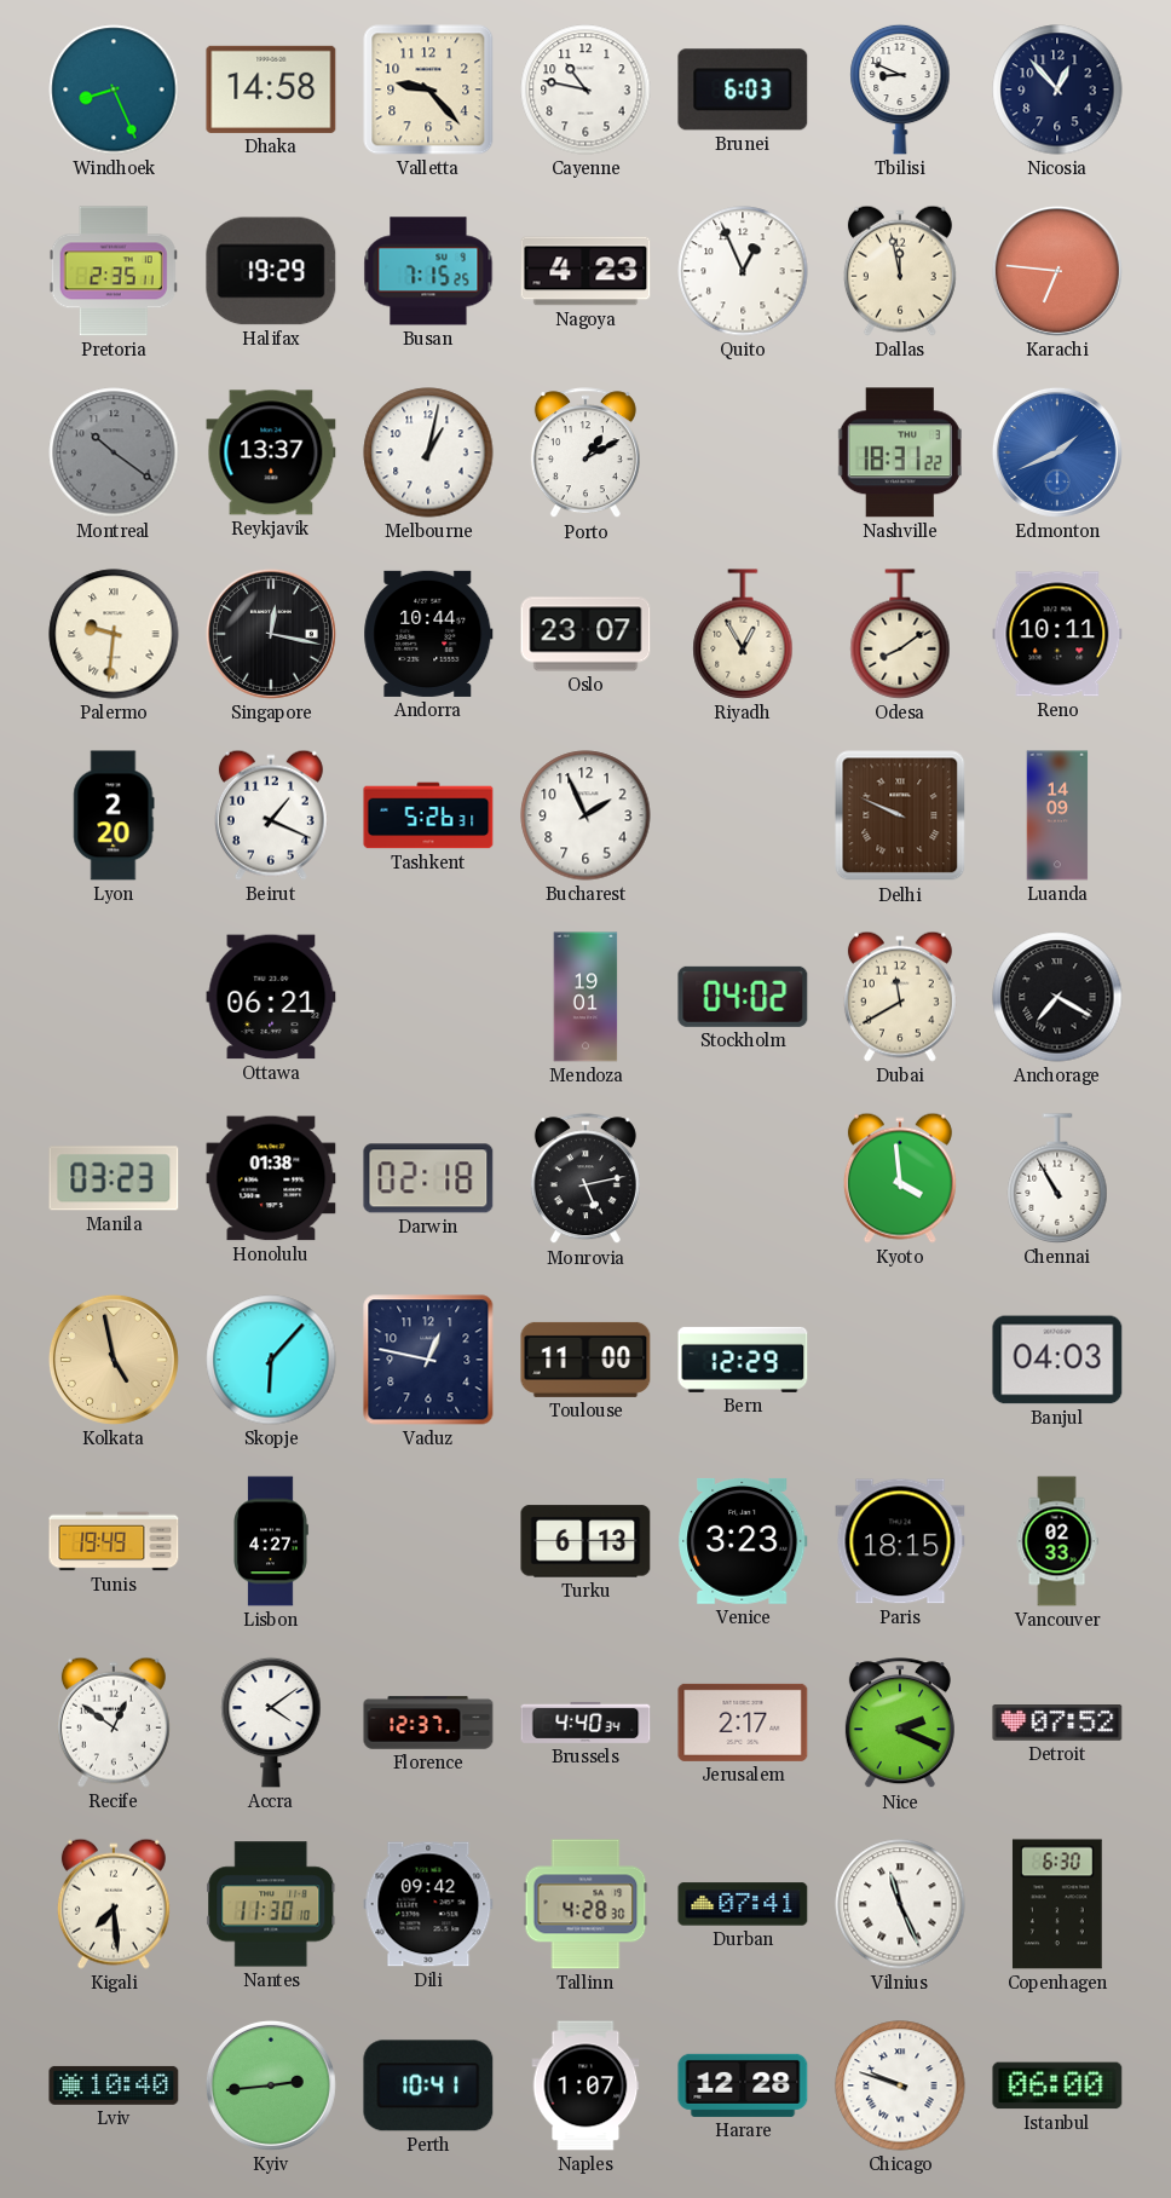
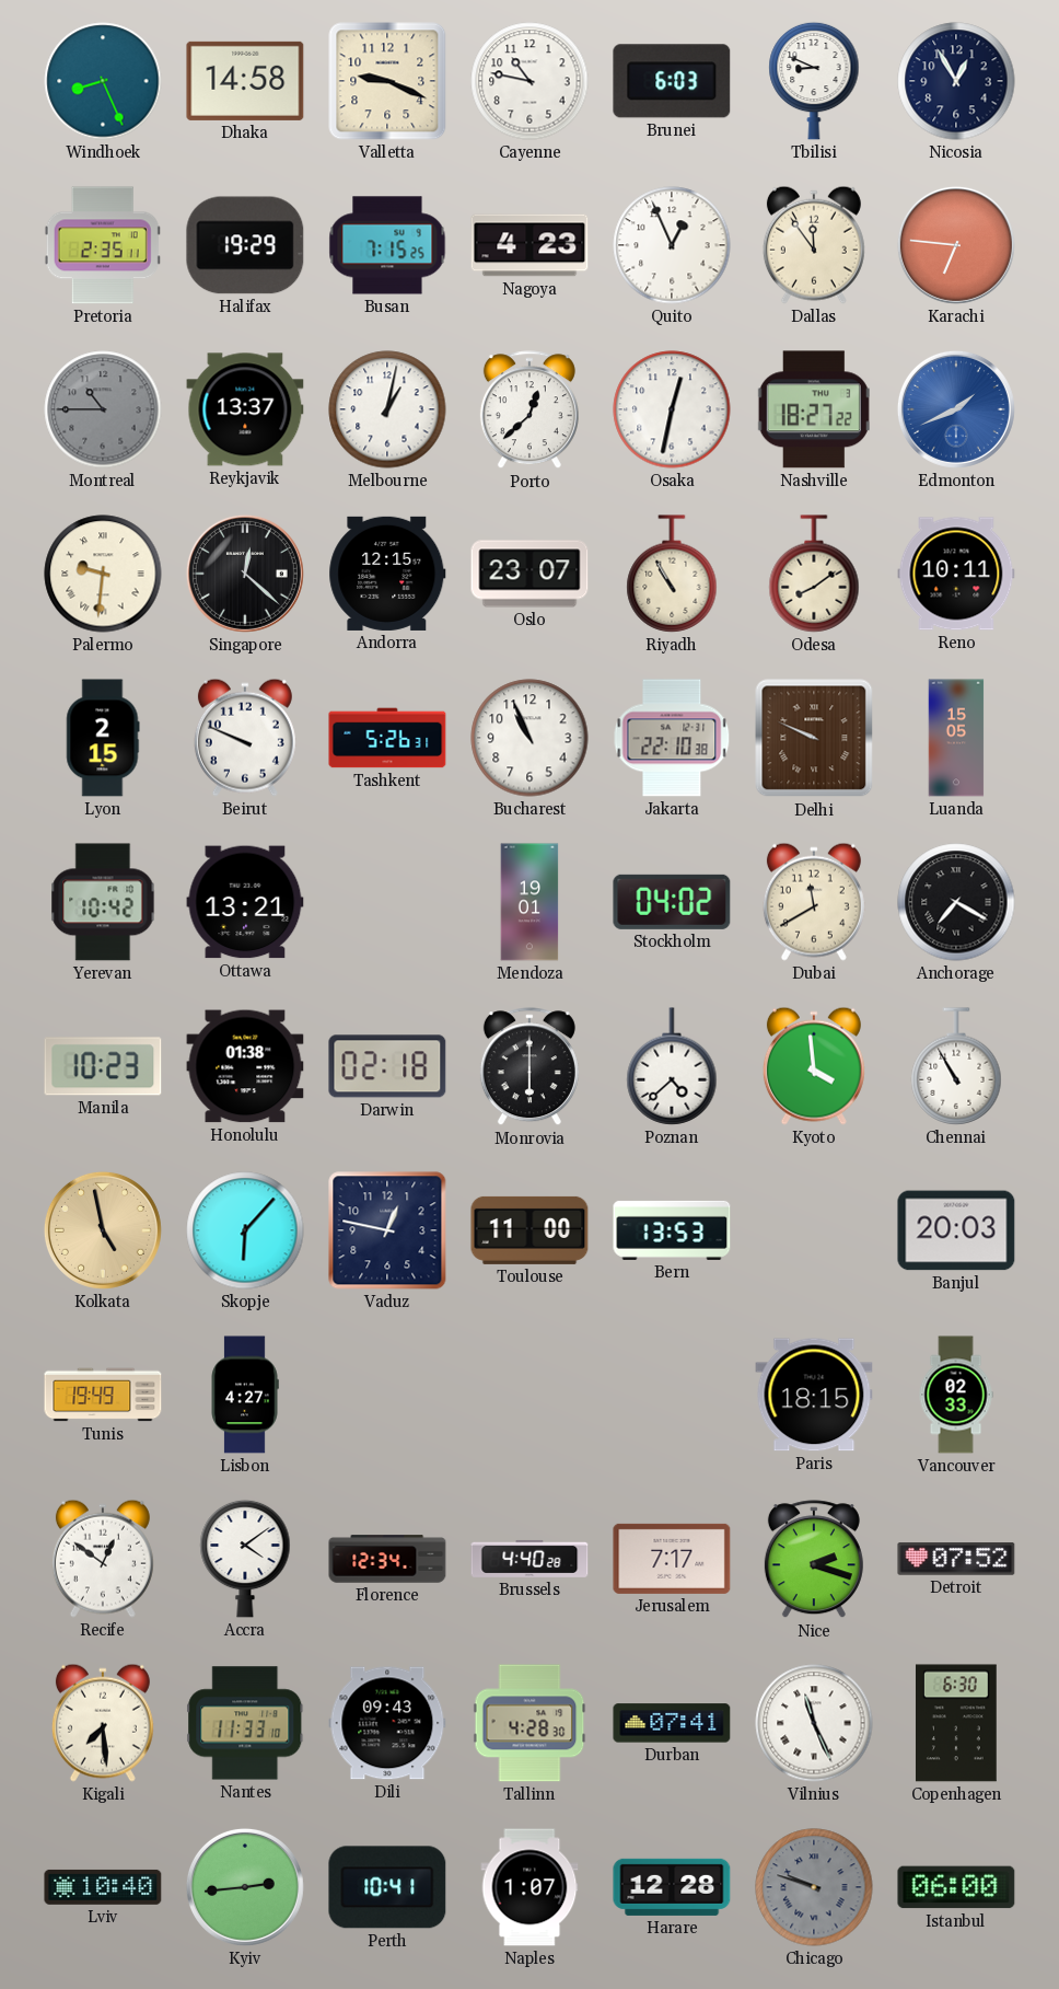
Valletta: 9:23 -> 9:19 (387, 81)
Nicosia: 12:53 -> 12:55 (956, 81)
Dallas: 11:58 -> 11:54 (814, 245)
Montreal: 10:21 -> 10:45 (103, 409)
Porto: 1:10 -> 12:38 (529, 410)
Osaka: none -> 12:32 (672, 409)
Nashville: 18:31 -> 18:27 (814, 409)
Singapore: 12:17 -> 12:22 (245, 574)
Andorra: 10:44 -> 12:15 (387, 574)
Riyadh: 12:55 -> 10:55 (672, 574)
Lyon: 2:20 -> 2:15 (103, 738)
Beirut: 1:19 -> 9:49 (245, 738)
Bucharest: 1:56 -> 10:56 (529, 738)
Jakarta: none -> 22:10 (672, 738)
Luanda: 14:09 -> 15:05 (956, 738)
Yerevan: none -> 10:42 (103, 902)
Ottawa: 06:21 -> 13:21 (245, 902)
Manila: 03:23 -> 10:23 (103, 1066)
Monrovia: 5:13 -> 6:00 (529, 1067)
Poznan: none -> 4:38 (672, 1066)
Bern: 12:29 -> 13:53 (672, 1230)
Banjul: 04:03 -> 20:03 (956, 1230)
Turku: 6:13 -> none (585, 1541)
Venice: 3:23 -> none (743, 1541)
Florence: 12:37 -> 12:34 (387, 1559)
Brussels: 4:40:34 -> 4:40:28 (529, 1559)
Jerusalem: 2:17 -> 7:17 (672, 1559)
Nice: 2:19 -> 2:18 (814, 1560)
Nantes: 11:30 -> 11:33 (245, 1723)
Dili: 09:42 -> 09:43 (387, 1723)
Chicago dial: white -> grey (814, 1887)
